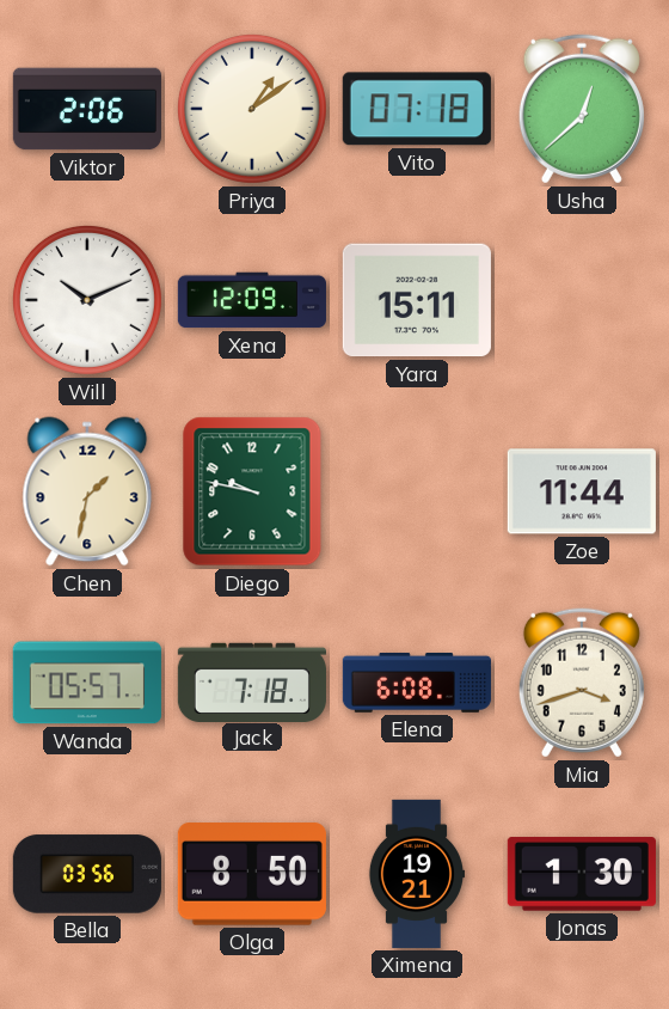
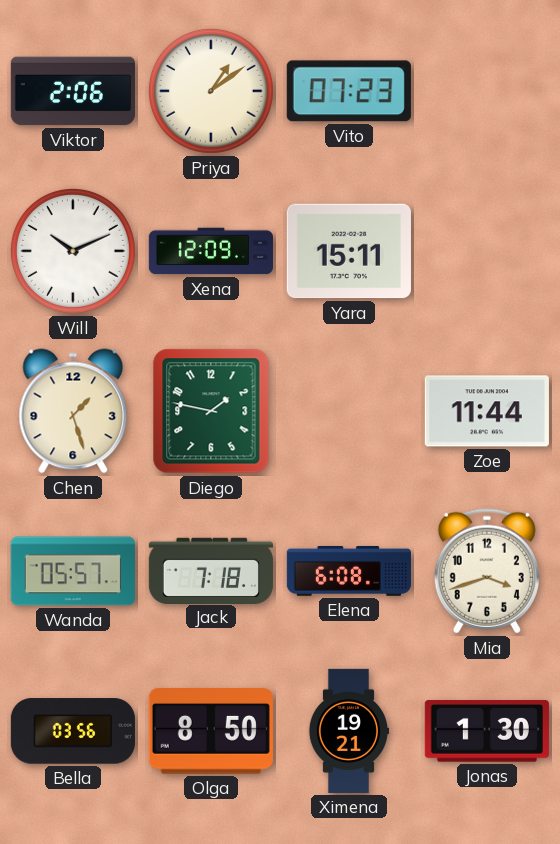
Vito: 07:18 -> 07:23 (349, 91)
Usha: 12:38 -> none (582, 109)
Chen: 1:32 -> 1:27 (73, 411)
Diego: 9:47 -> 1:47 (211, 411)
